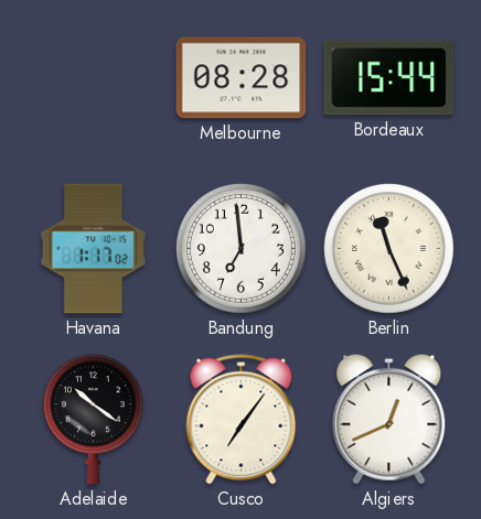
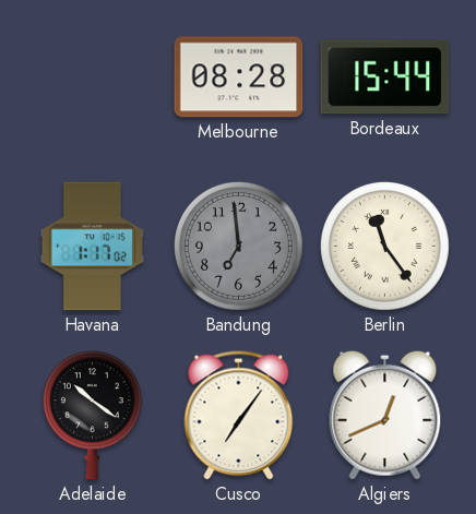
Bandung dial: white -> grey (238, 246)
Berlin: 11:26 -> 11:24 (384, 246)
